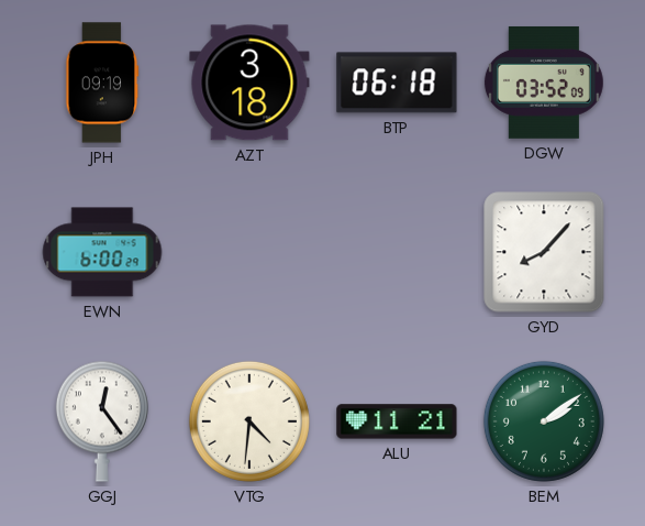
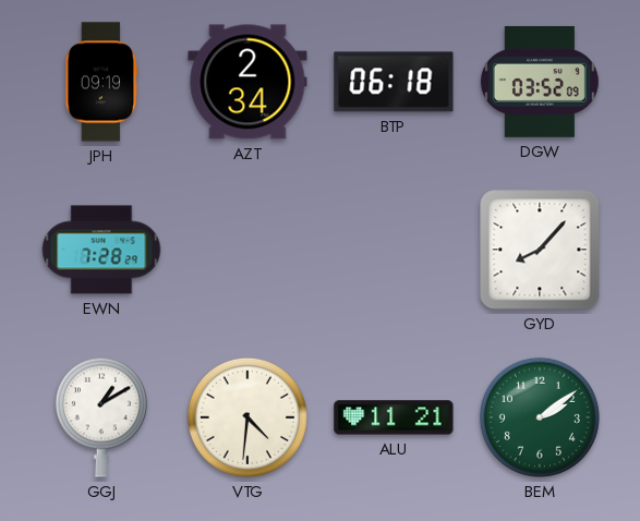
AZT: 3:18 -> 2:34 (247, 82)
EWN: 6:00 -> 7:28 (101, 250)
GGJ: 12:24 -> 1:10 (101, 417)
